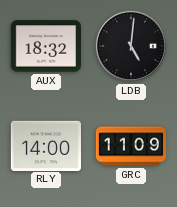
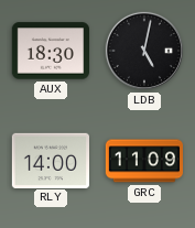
AUX: 18:32 -> 18:30 (50, 51)
LDB: 5:01 -> 5:02 (144, 51)
